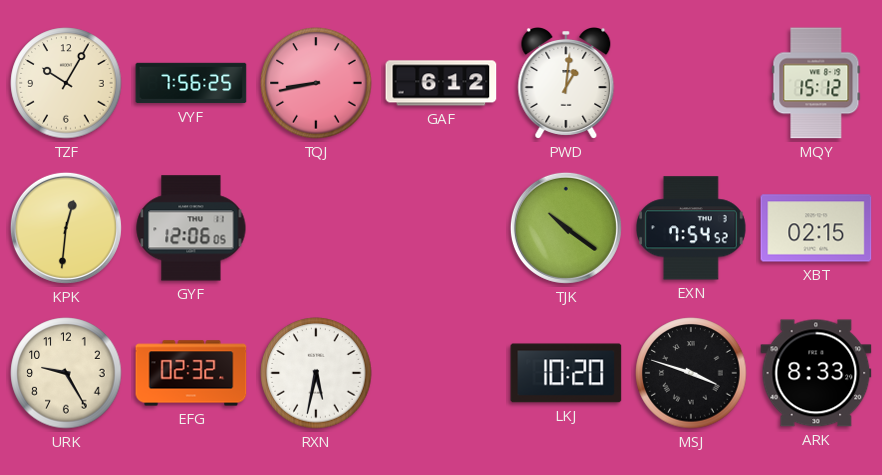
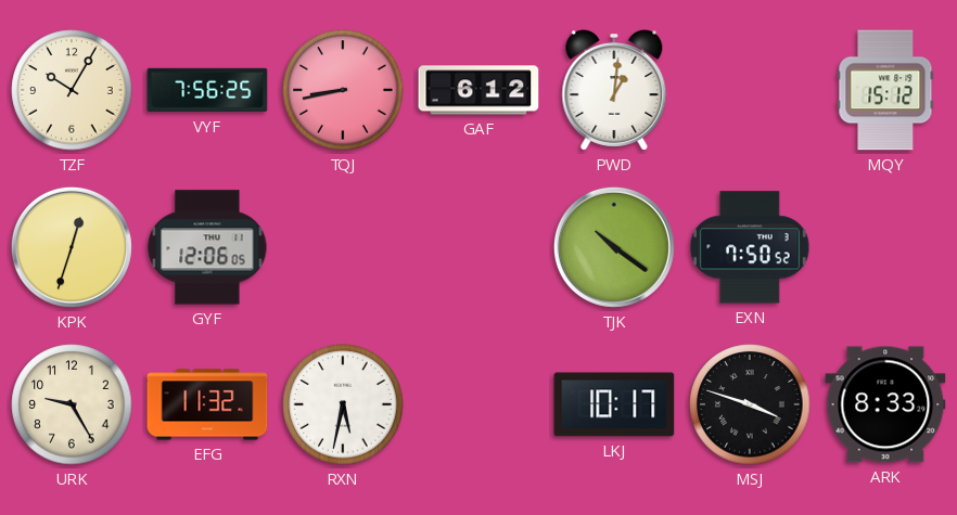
KPK: 12:31 -> 12:33 (72, 247)
EXN: 7:54 -> 7:50 (751, 247)
XBT: 02:15 -> none (816, 228)
EFG: 02:32 -> 11:32 (207, 404)
LKJ: 10:20 -> 10:17 (614, 404)
